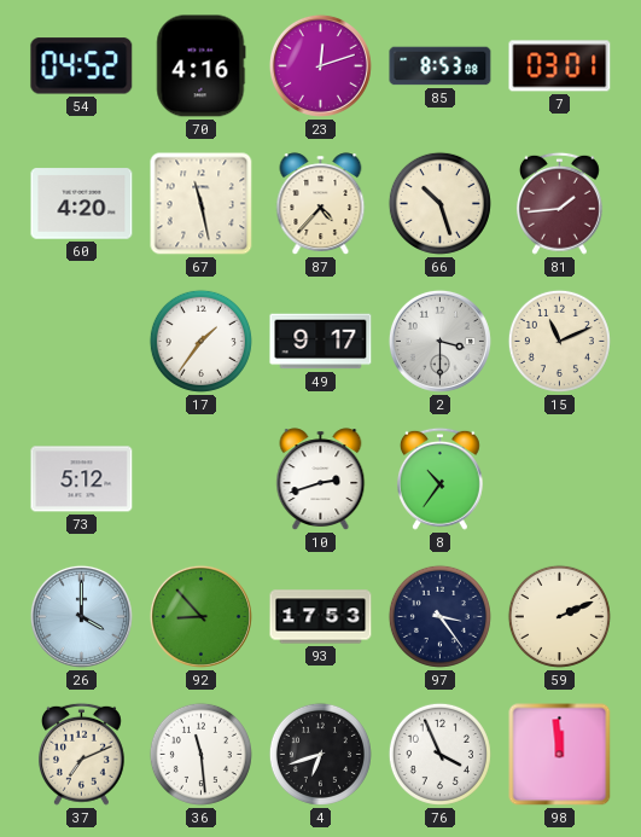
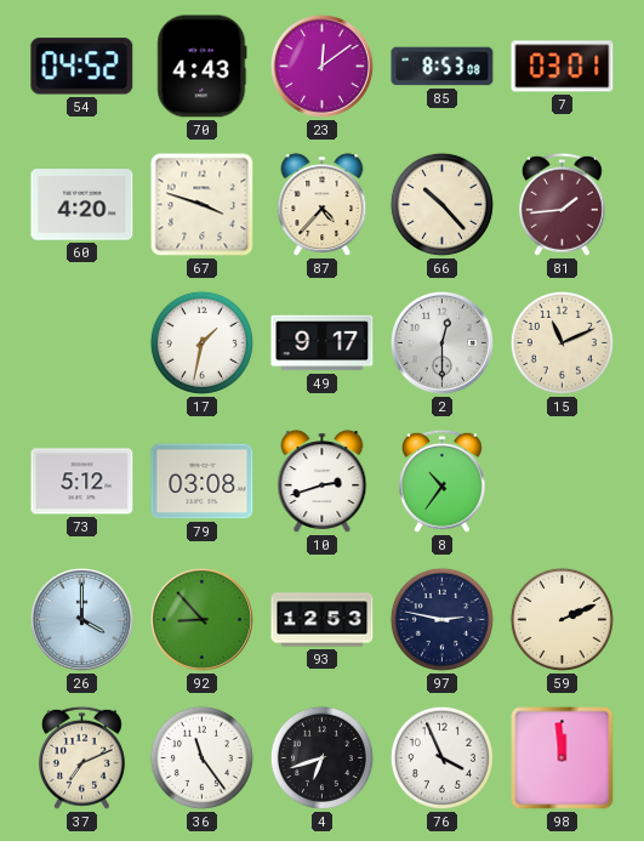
70: 4:16 -> 4:43 (203, 67)
23: 12:12 -> 12:09 (321, 66)
67: 11:28 -> 3:48 (203, 205)
66: 10:27 -> 10:23 (441, 204)
17: 1:36 -> 1:32 (201, 342)
2: 3:30 -> 12:30 (441, 342)
79: none -> 03:08 (203, 482)
93: 17:53 -> 12:53 (323, 620)
97: 3:24 -> 2:47 (441, 619)
36: 11:29 -> 11:24 (201, 757)
